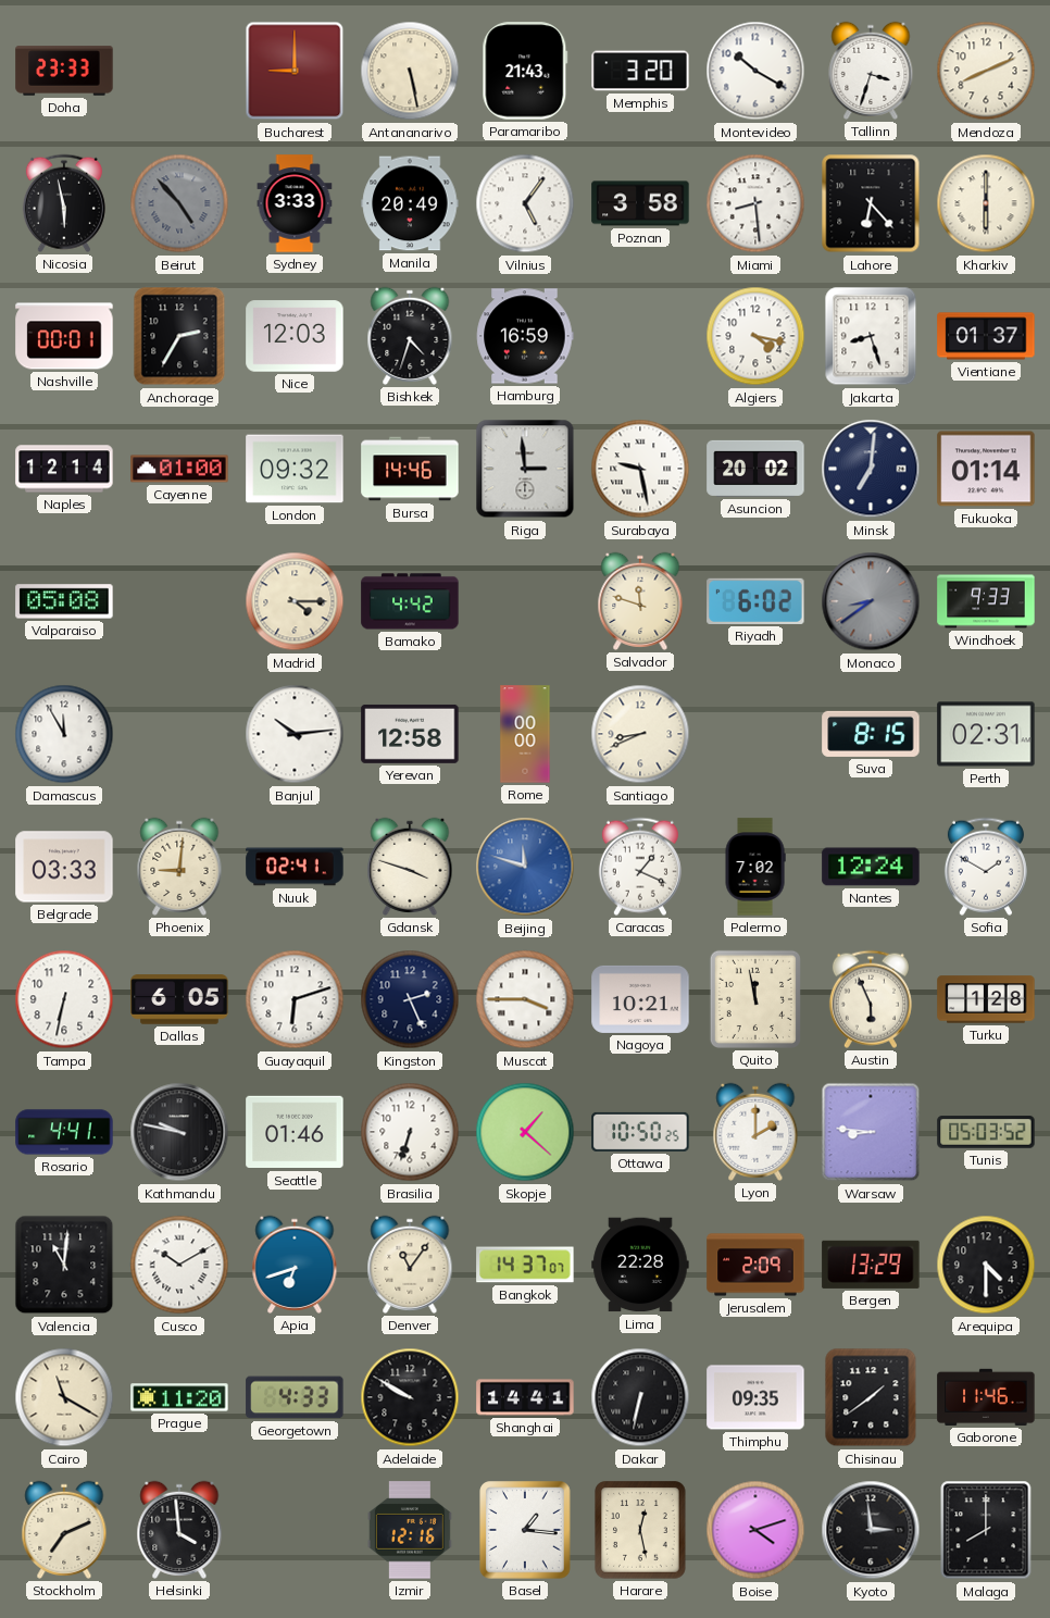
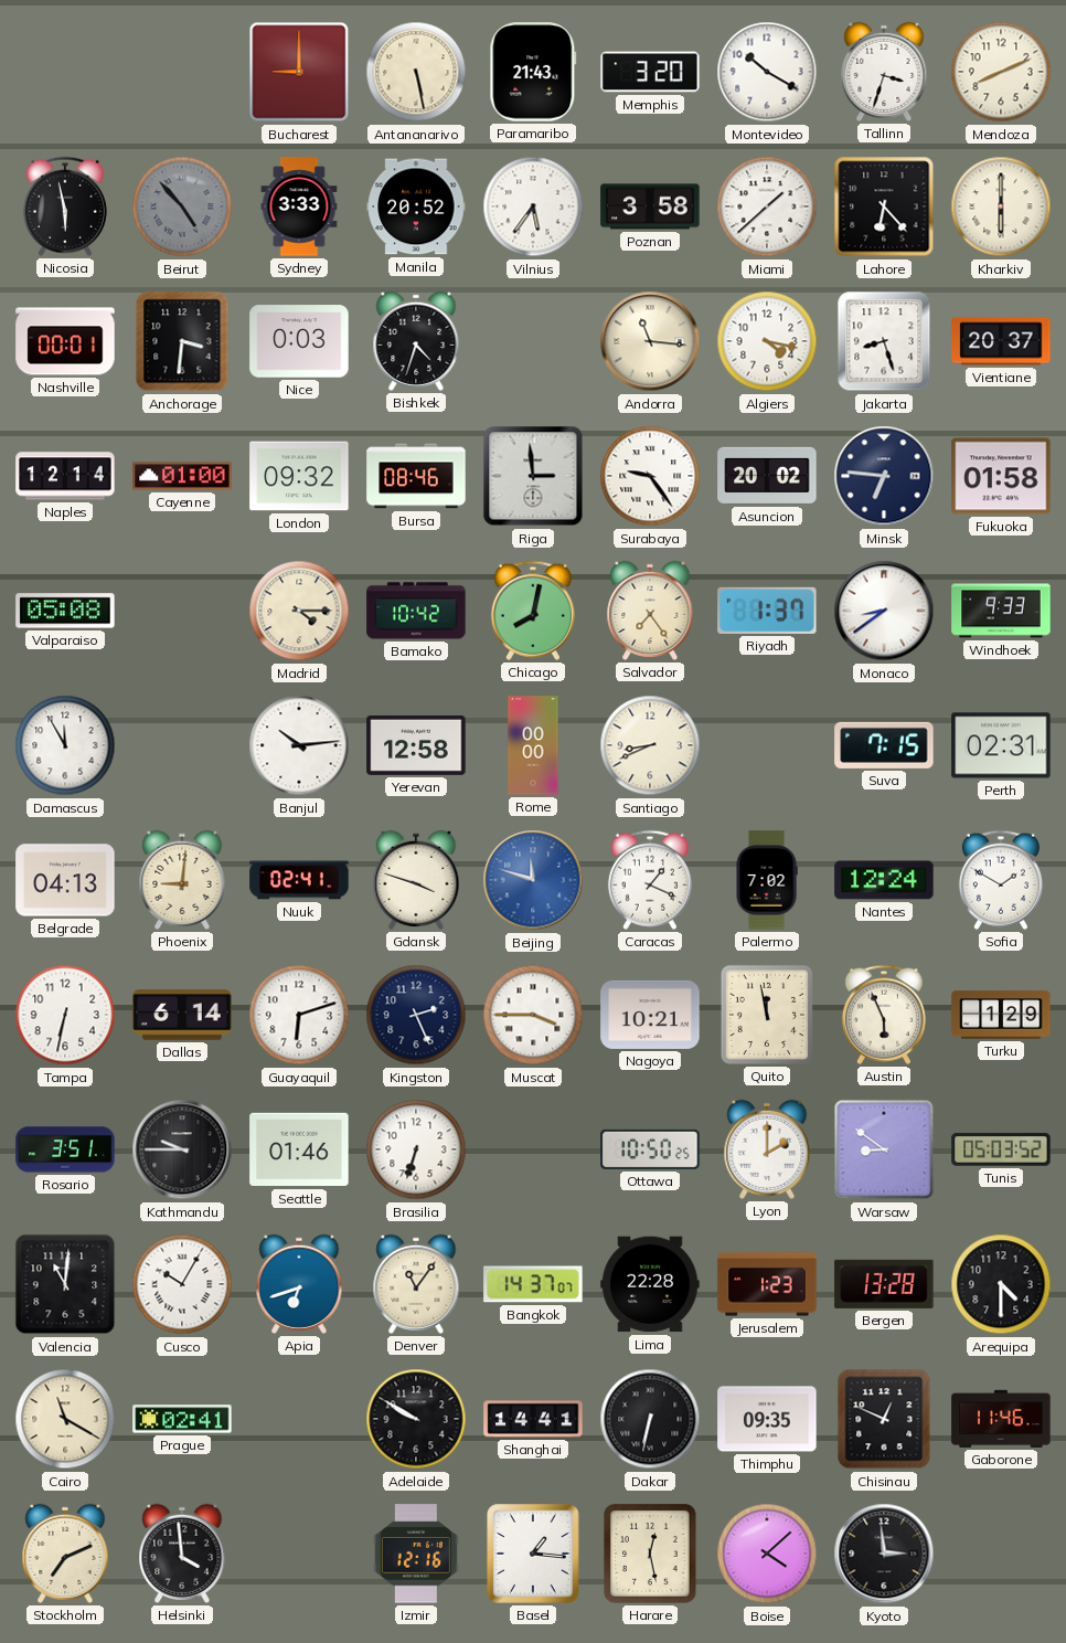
Doha: 23:33 -> none (64, 71)
Manila: 20:49 -> 20:52 (416, 206)
Vilnius: 5:06 -> 5:36 (533, 206)
Miami: 8:29 -> 1:38 (767, 206)
Anchorage: 2:35 -> 3:31 (182, 341)
Nice: 12:03 -> 0:03 (299, 341)
Hamburg: 16:59 -> none (525, 336)
Andorra: none -> 11:16 (650, 341)
Vientiane: 01:37 -> 20:37 (1001, 341)
Bursa: 14:46 -> 08:46 (416, 476)
Surabaya: 9:28 -> 9:24 (650, 476)
Minsk: 7:01 -> 6:46 (884, 476)
Fukuoka: 01:14 -> 01:58 (1001, 476)
Bamako: 4:42 -> 10:42 (416, 611)
Chicago: none -> 8:02 (533, 611)
Salvador: 11:48 -> 7:24 (650, 611)
Riyadh: 6:02 -> 1:37 (767, 611)
Monaco dial: grey -> white (884, 611)
Suva: 8:15 -> 7:15 (884, 745)
Belgrade: 03:33 -> 04:13 (65, 880)
Dallas: 6:05 -> 6:14 (182, 1015)
Turku: 1:28 -> 1:29 (1001, 1015)
Rosario: 4:41 -> 3:51 (65, 1149)
Kathmandu: 9:47 -> 9:45 (182, 1149)
Skopje: 1:22 -> none (525, 1132)
Warsaw: 8:46 -> 8:51 (884, 1149)
Cusco: 10:10 -> 10:05 (182, 1284)
Jerusalem: 2:09 -> 1:23 (767, 1284)
Bergen: 13:29 -> 13:28 (884, 1284)
Prague: 11:20 -> 02:41 (182, 1419)
Georgetown: 4:33 -> none (295, 1397)
Chisinau: 1:39 -> 12:49 (884, 1419)
Boise: 4:12 -> 4:08 (767, 1554)
Malaga: 8:00 -> none (986, 1530)
